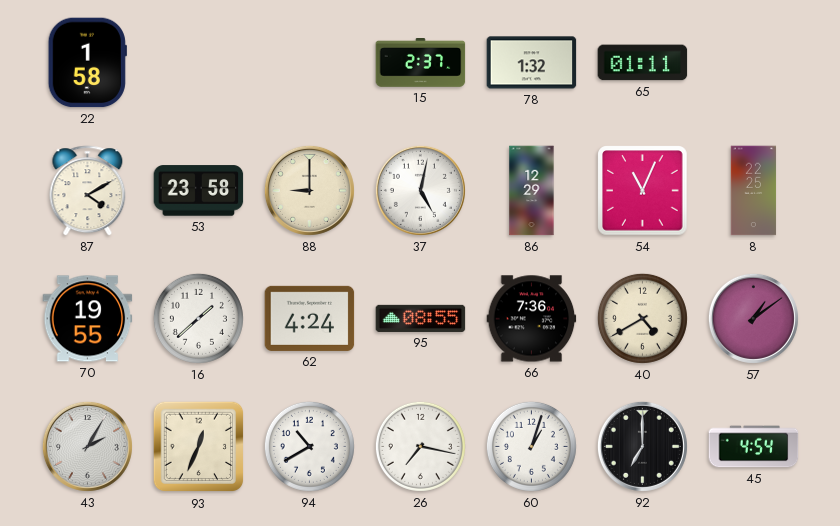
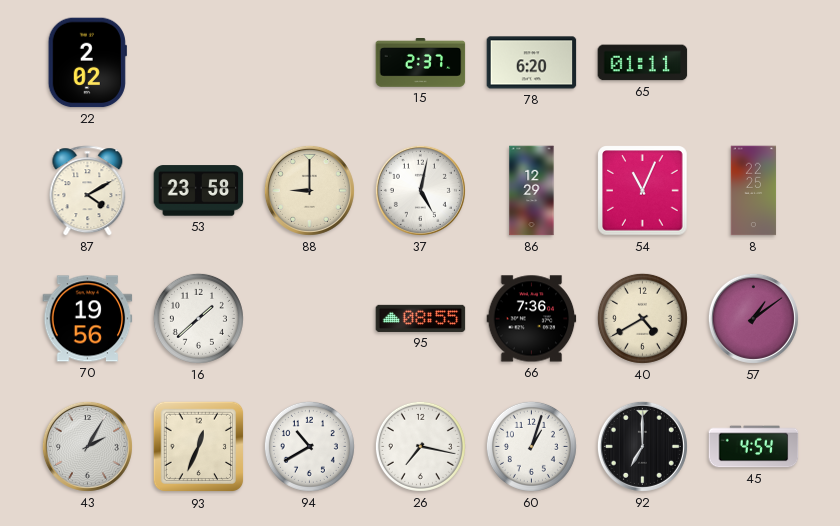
22: 1:58 -> 2:02 (87, 63)
78: 1:32 -> 6:20 (532, 63)
70: 19:55 -> 19:56 (88, 319)
62: 4:24 -> none (310, 318)
